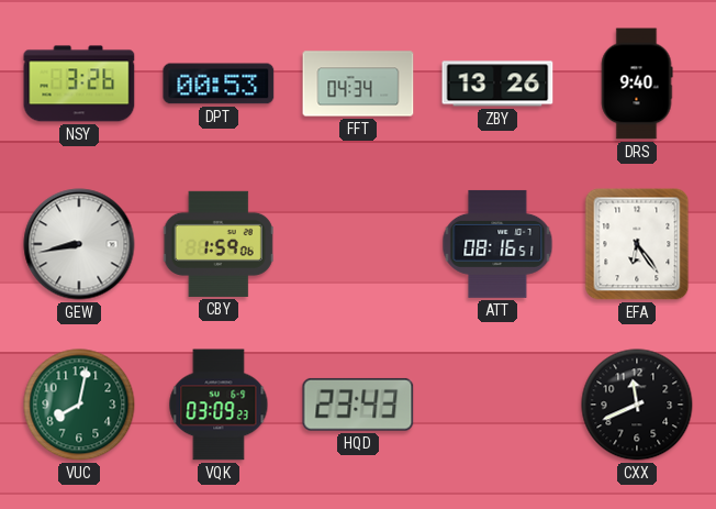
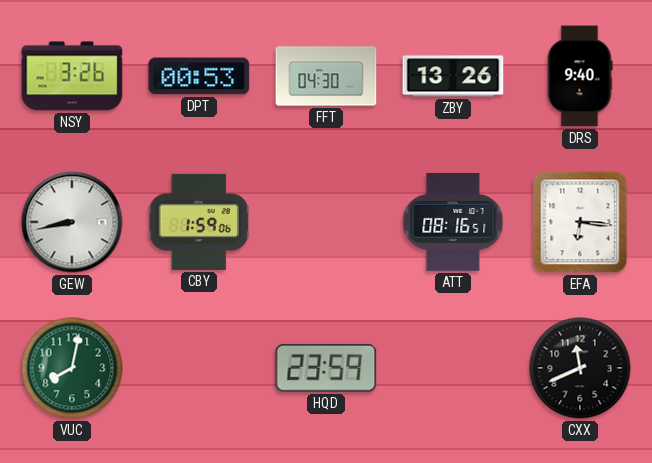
FFT: 04:34 -> 04:30 (326, 76)
EFA: 6:24 -> 6:16 (580, 222)
VQK: 03:09 -> none (219, 405)
HQD: 23:43 -> 23:59 (326, 368)
